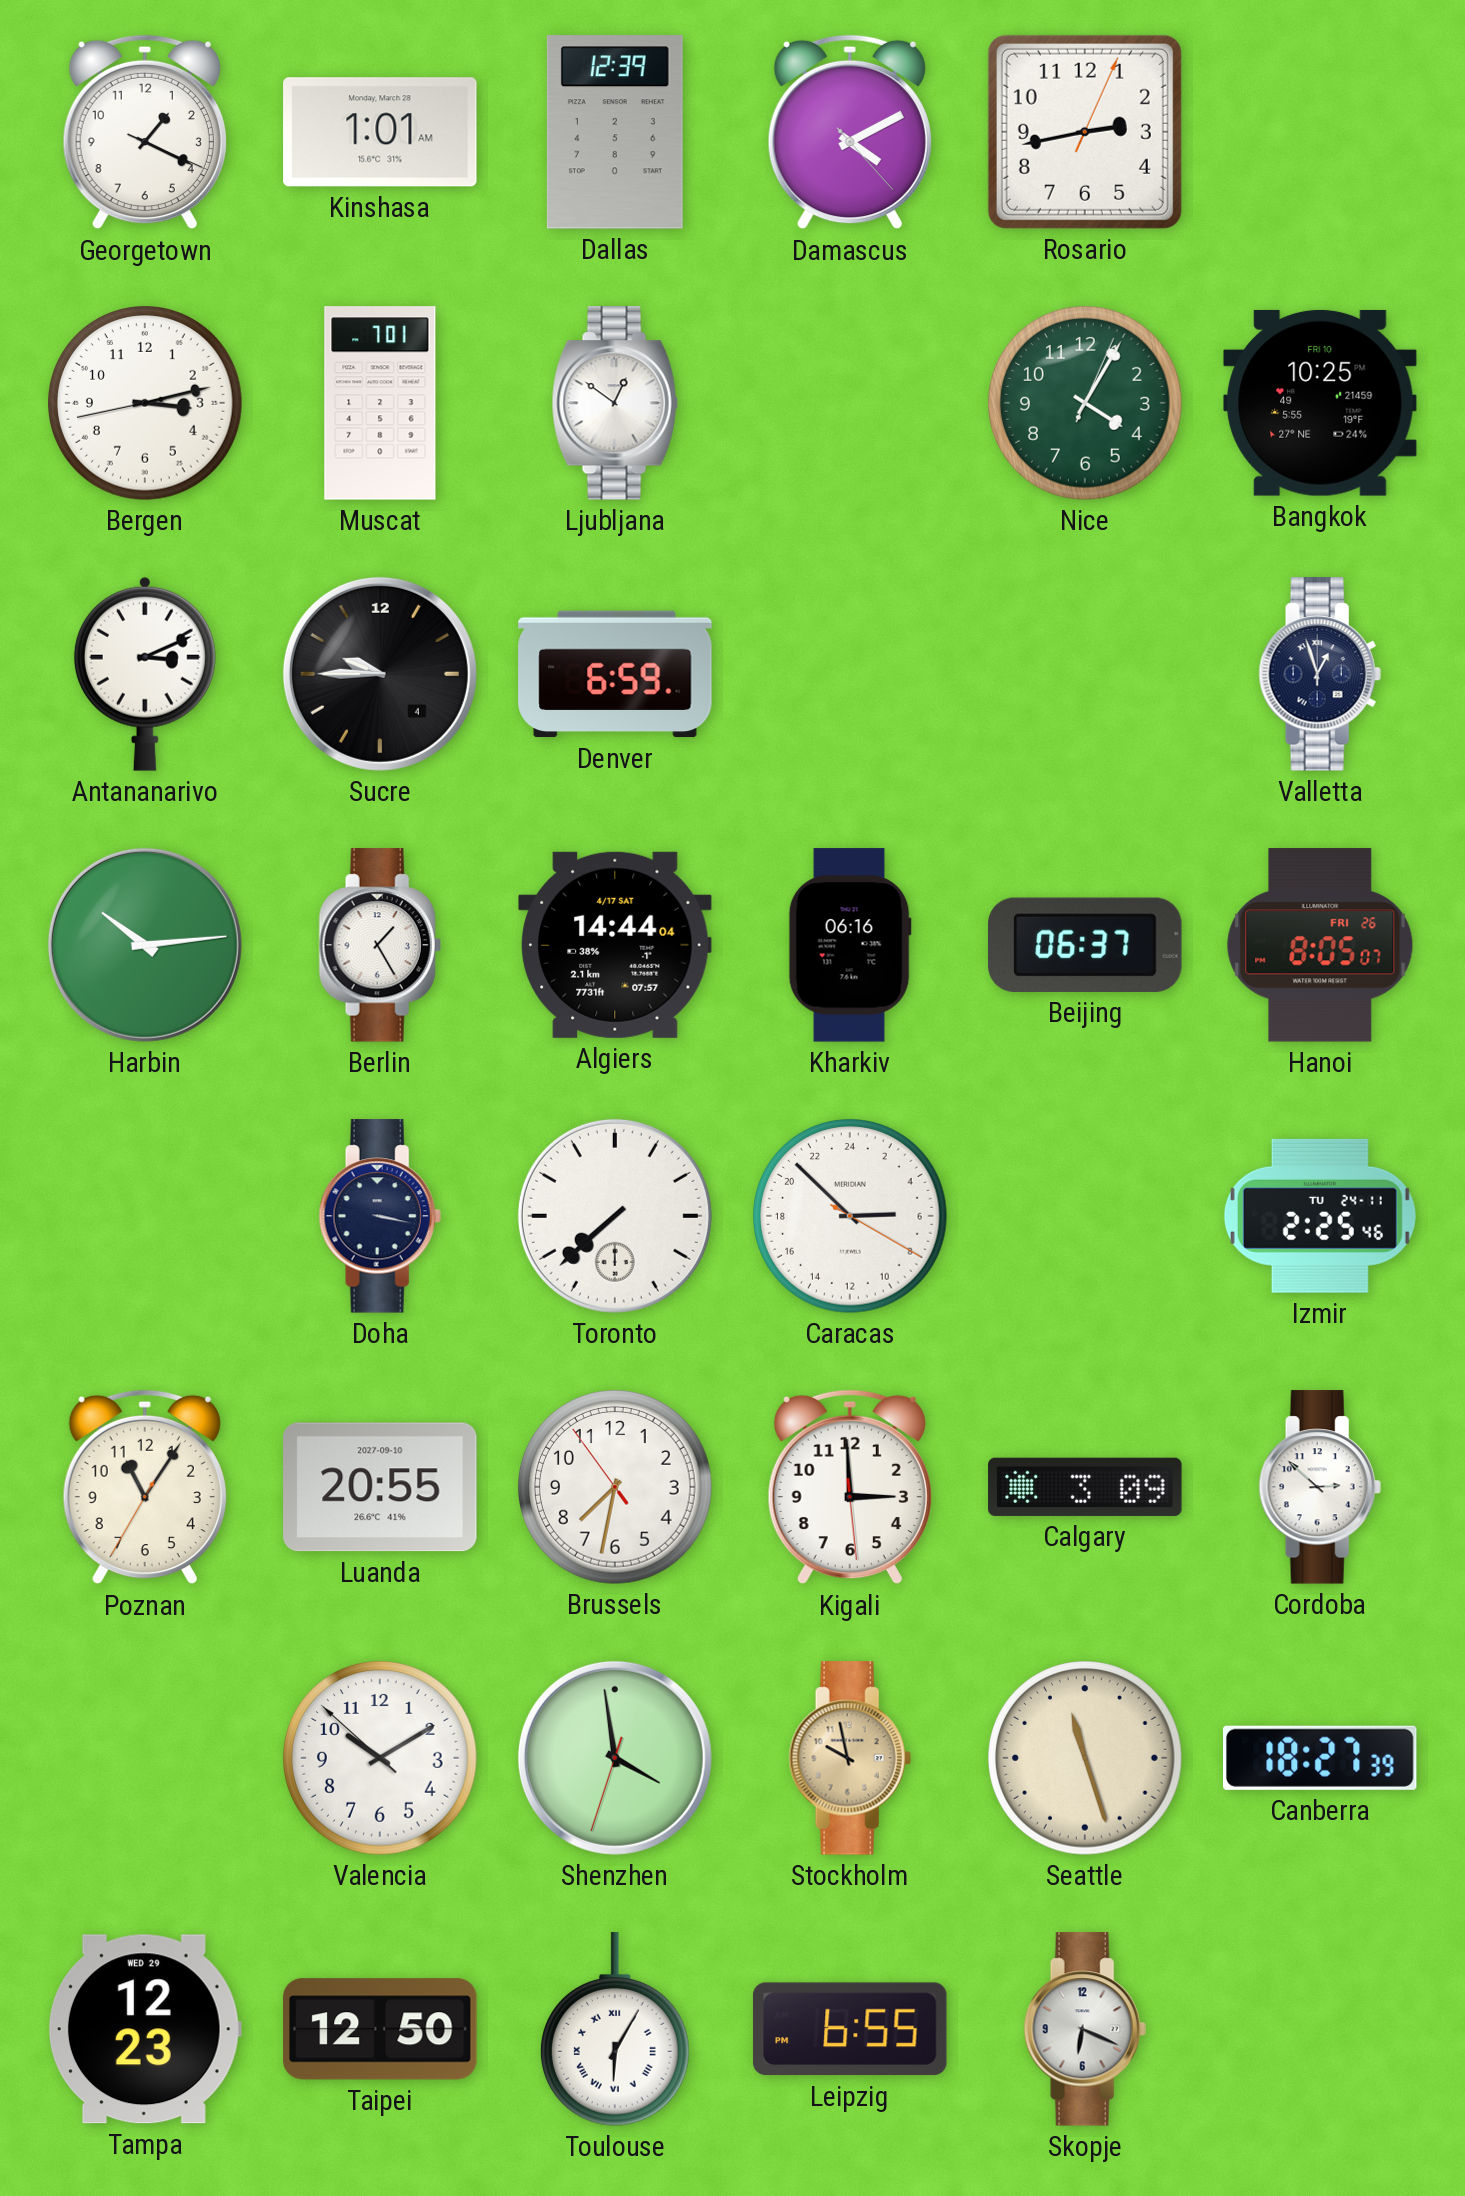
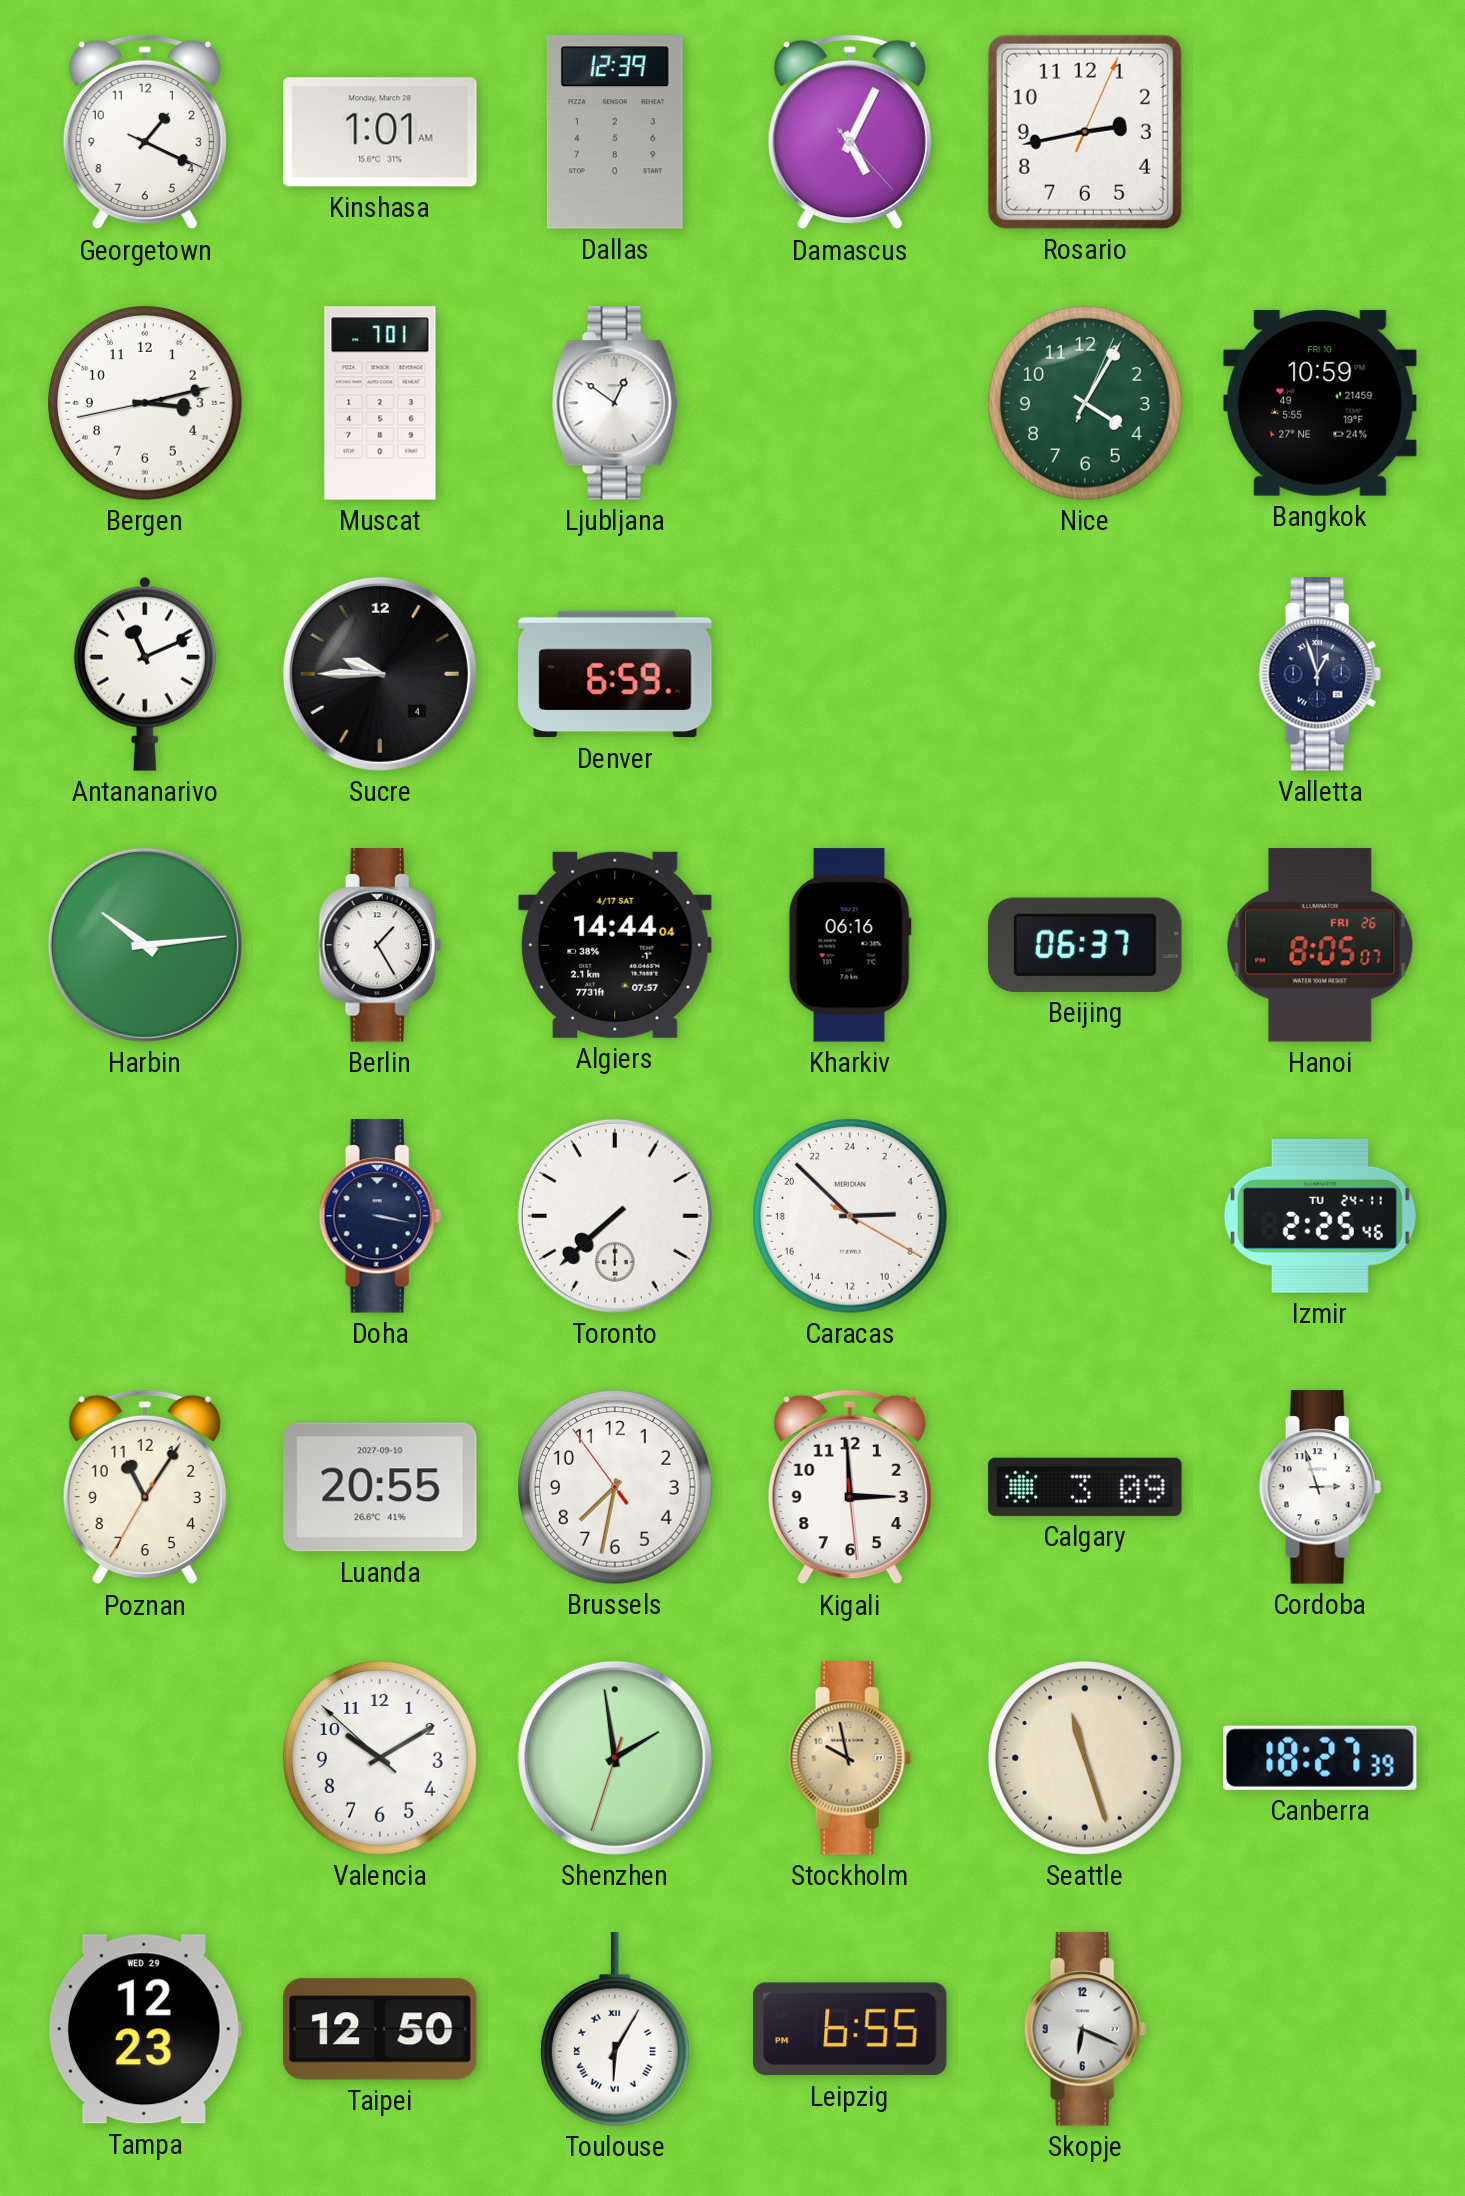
Damascus: 4:10 -> 5:04 (850, 132)
Bangkok: 10:25 -> 10:59 (1321, 403)
Antananarivo: 3:11 -> 11:11 (145, 674)
Cordoba: 2:52 -> 2:57 (1320, 1487)
Shenzhen: 3:58 -> 1:58 (615, 1758)
